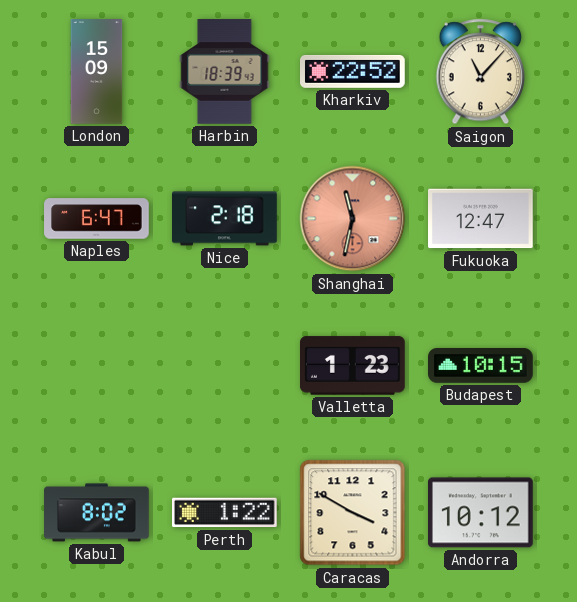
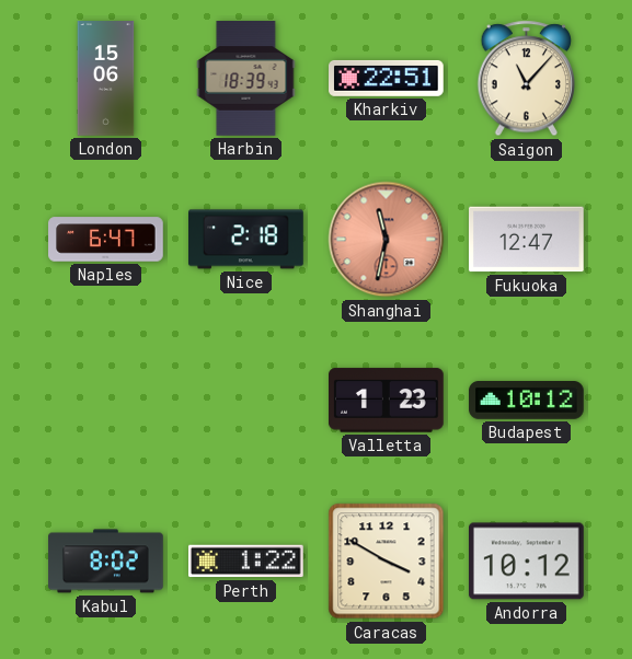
London: 15:09 -> 15:06 (106, 79)
Kharkiv: 22:52 -> 22:51 (387, 78)
Budapest: 10:15 -> 10:12 (527, 401)
